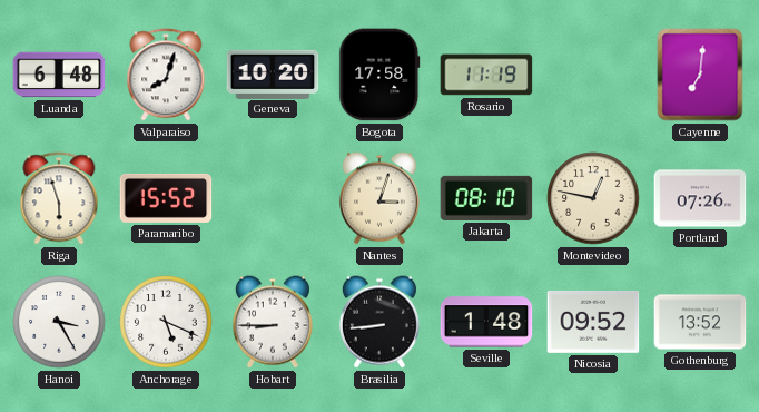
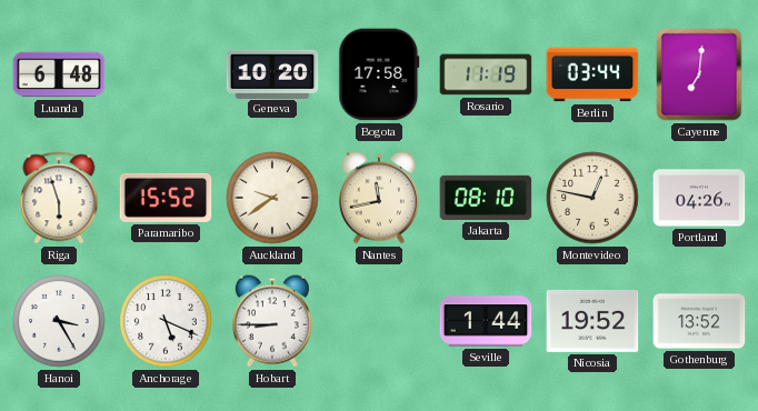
Valparaiso: 8:03 -> none (166, 75)
Berlin: none -> 03:44 (592, 74)
Auckland: none -> 9:39 (272, 198)
Nantes: 3:03 -> 11:43 (379, 198)
Portland: 07:26 -> 04:26 (699, 198)
Brasilia: 8:44 -> none (379, 322)
Seville: 1:48 -> 1:44 (486, 321)
Nicosia: 09:52 -> 19:52 (592, 321)
